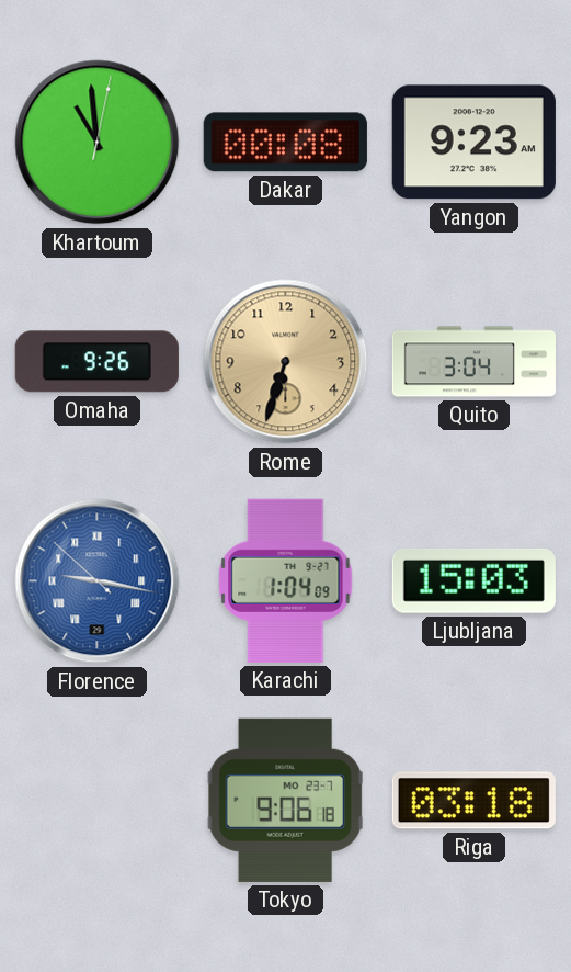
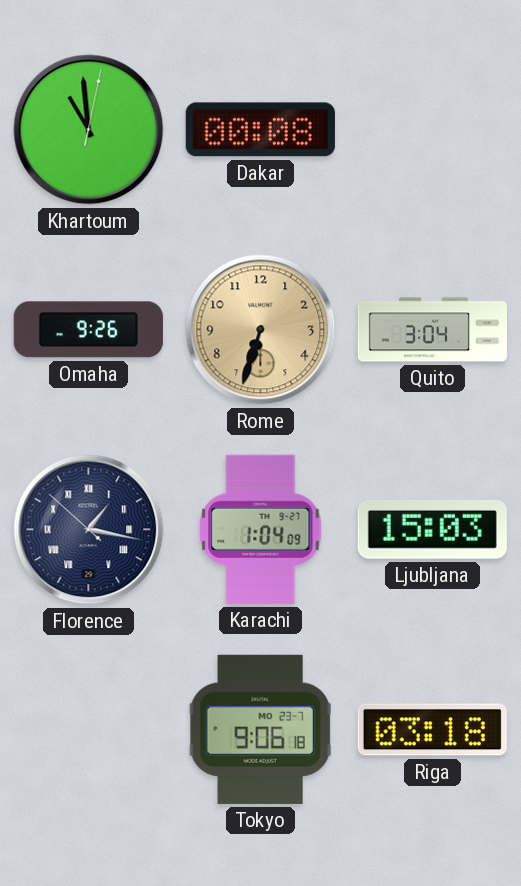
Yangon: 9:23 -> none (473, 143)
Florence: 9:16 -> 1:16 (89, 530)
Florence dial: blue -> navy (89, 530)
